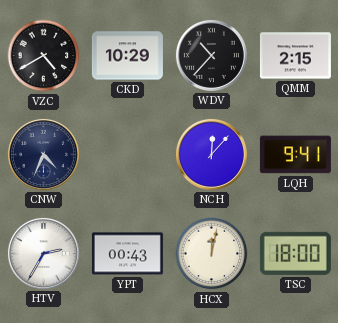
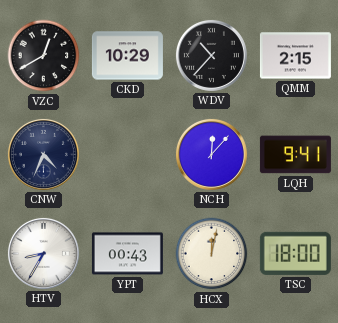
VZC: 4:40 -> 12:40 (44, 56)
HTV: 2:35 -> 8:35 (43, 253)
